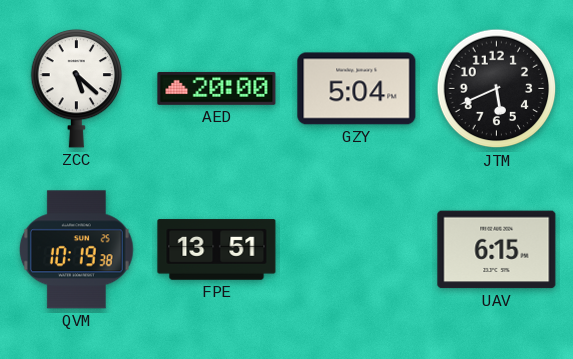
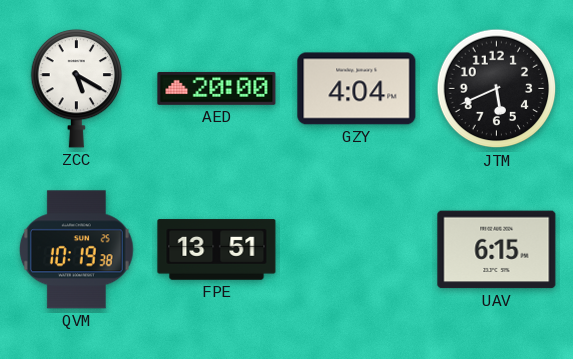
ZCC: 5:22 -> 5:20 (77, 89)
GZY: 5:04 -> 4:04 (357, 89)
